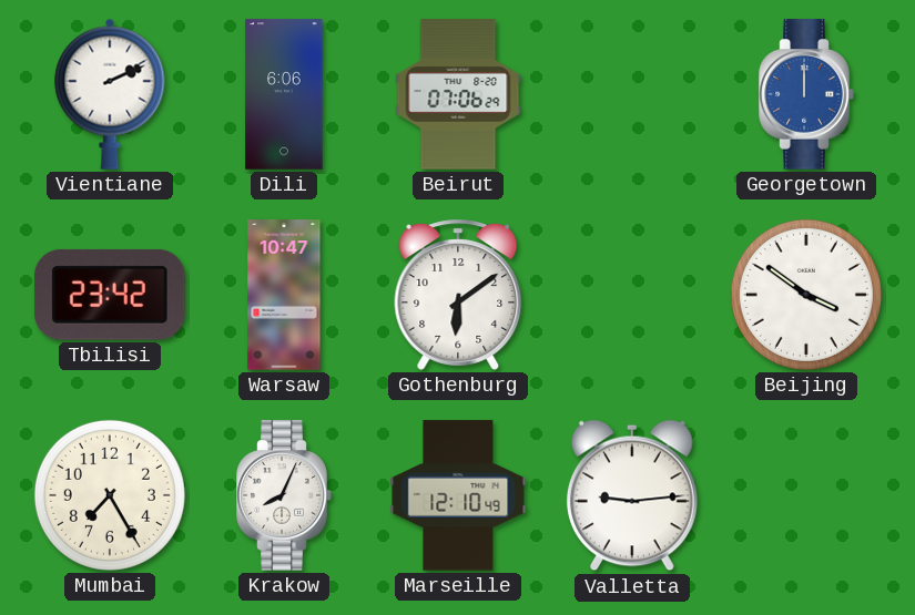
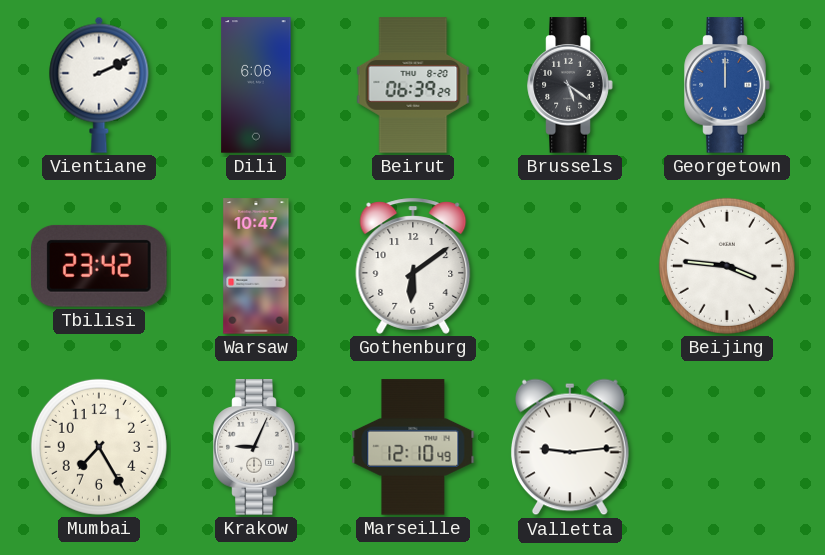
Beirut: 07:06 -> 06:39 (413, 85)
Brussels: none -> 5:21 (570, 85)
Beijing: 3:51 -> 3:46 (727, 266)
Krakow: 8:04 -> 9:04 (256, 447)
